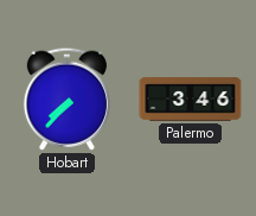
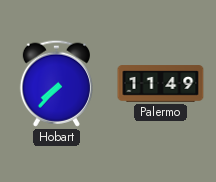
Palermo: 3:46 -> 11:49 (161, 84)
